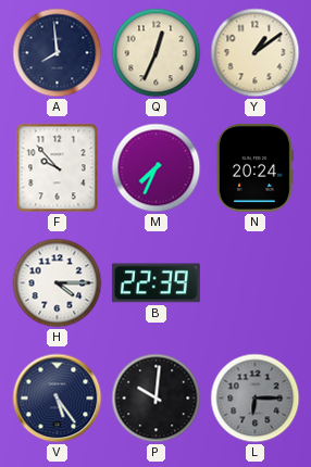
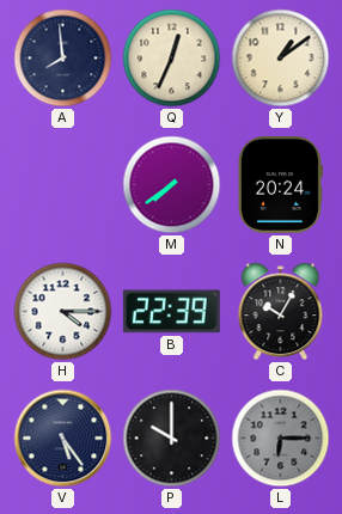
F: 9:53 -> none (58, 168)
M: 7:34 -> 7:39 (172, 185)
C: none -> 10:05 (281, 312)
P: 10:01 -> 10:00 (172, 439)
